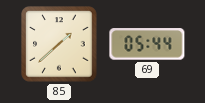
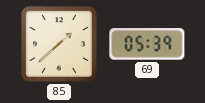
69: 05:44 -> 05:39 (147, 44)
